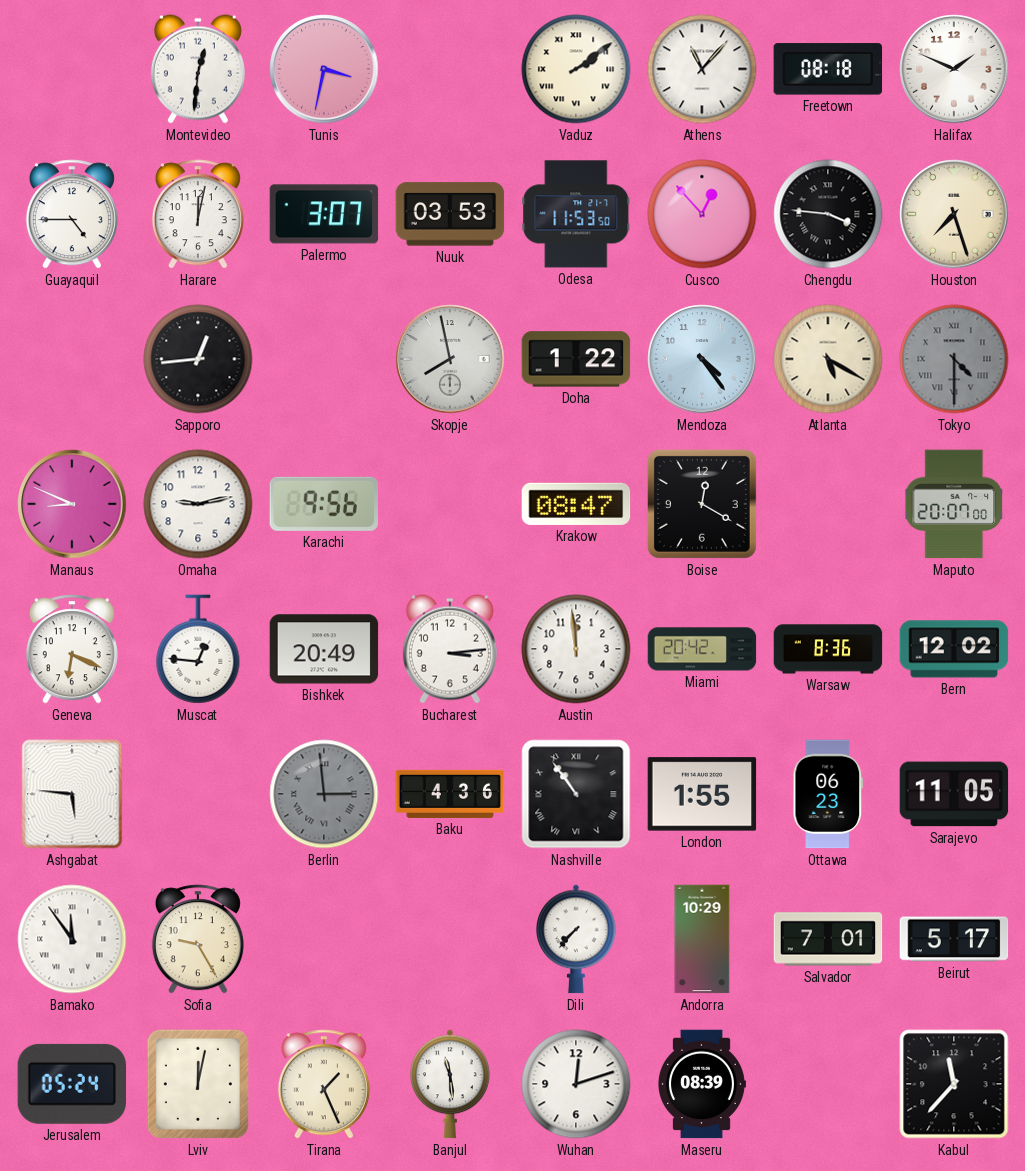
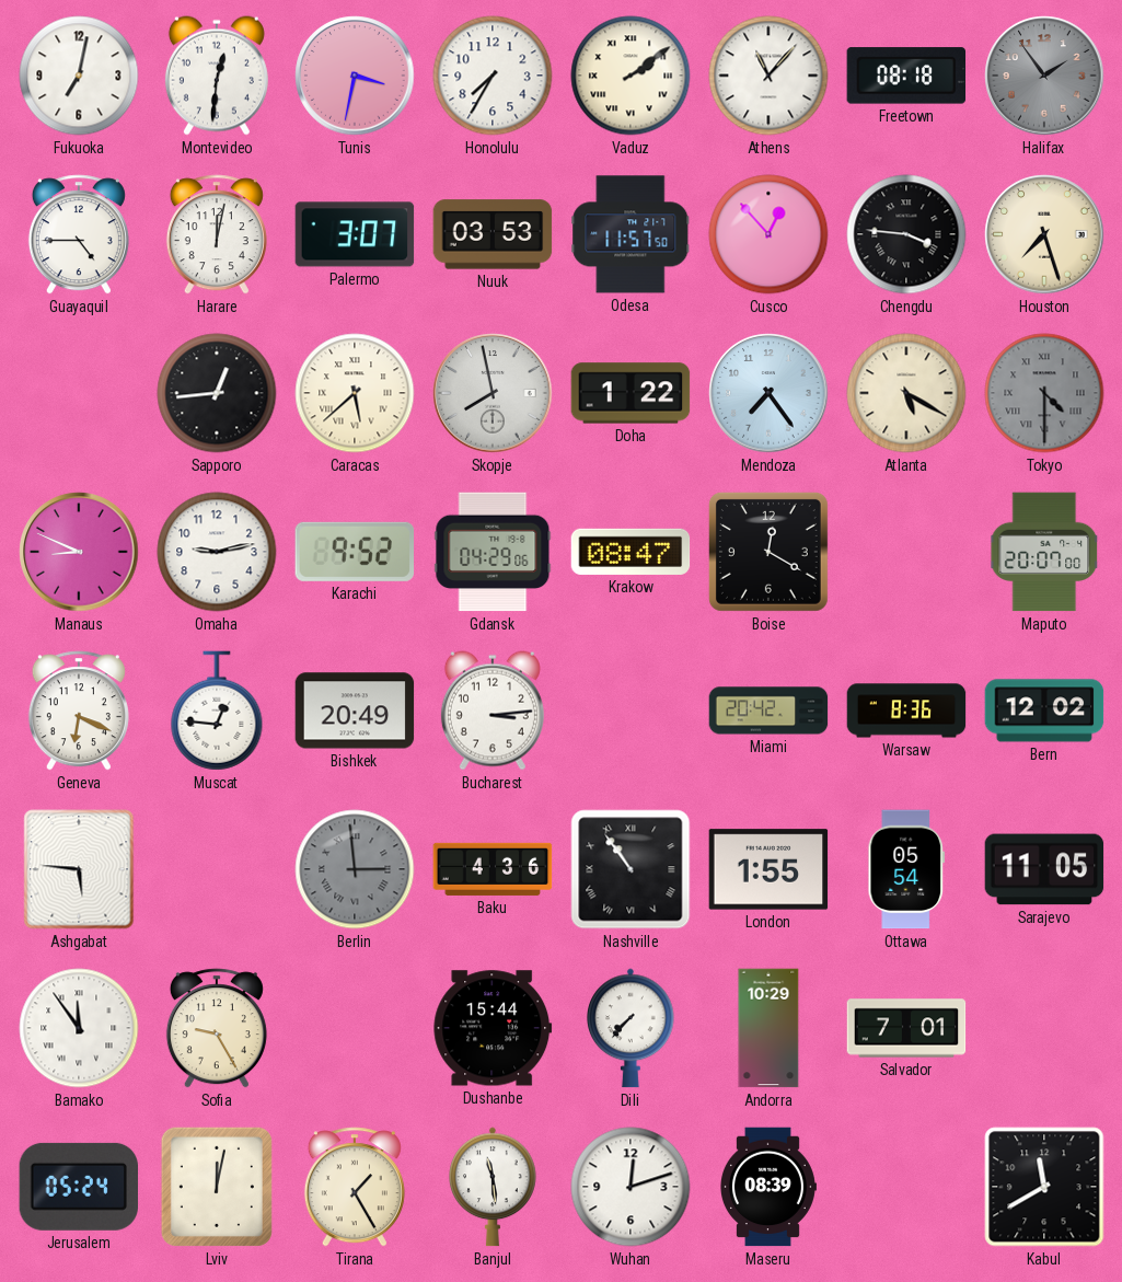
Fukuoka: none -> 7:02 (79, 76)
Honolulu: none -> 7:35 (493, 76)
Halifax: 1:49 -> 1:54 (1044, 76)
Halifax dial: white -> grey (1044, 76)
Odesa: 11:53 -> 11:57 (631, 234)
Caracas: none -> 5:38 (355, 393)
Mendoza: 4:24 -> 7:24 (768, 393)
Karachi: 9:56 -> 9:52 (355, 552)
Gdansk: none -> 04:29 (493, 552)
Austin: 11:59 -> none (576, 649)
Ottawa: 06:23 -> 05:54 (906, 869)
Dushanbe: none -> 15:44 (493, 1028)
Beirut: 5:17 -> none (954, 939)
Tirana: 1:26 -> 1:25 (355, 1187)
Kabul: 11:37 -> 11:40 (1044, 1187)
